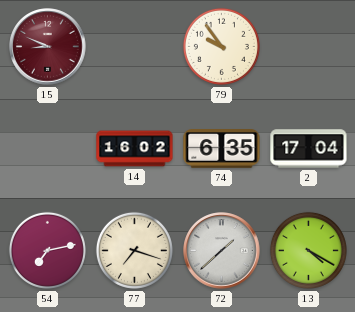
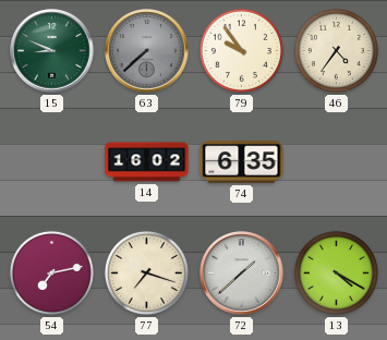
15 dial: burgundy -> green (52, 51)
63: none -> 7:38 (147, 51)
46: none -> 4:36 (336, 50)
2: 17:04 -> none (309, 149)
